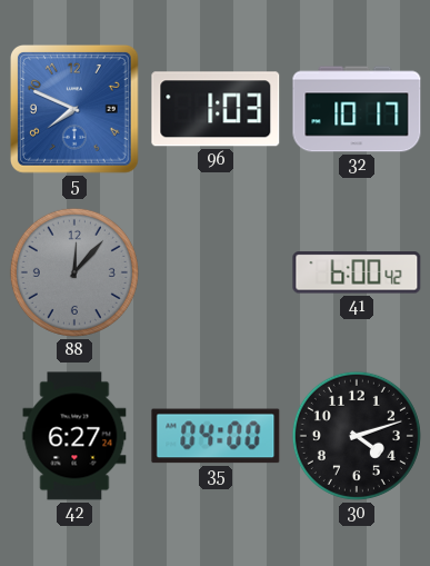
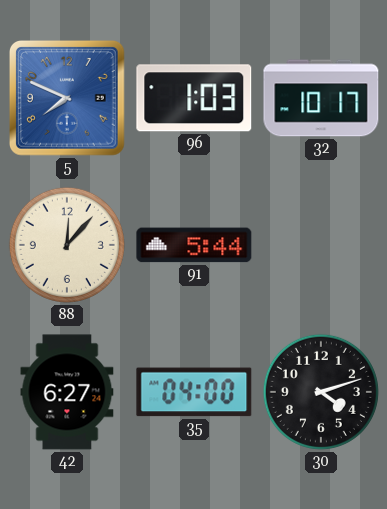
88 dial: grey -> cream (67, 245)
91: none -> 5:44 (194, 245)
41: 6:00 -> none (357, 272)
